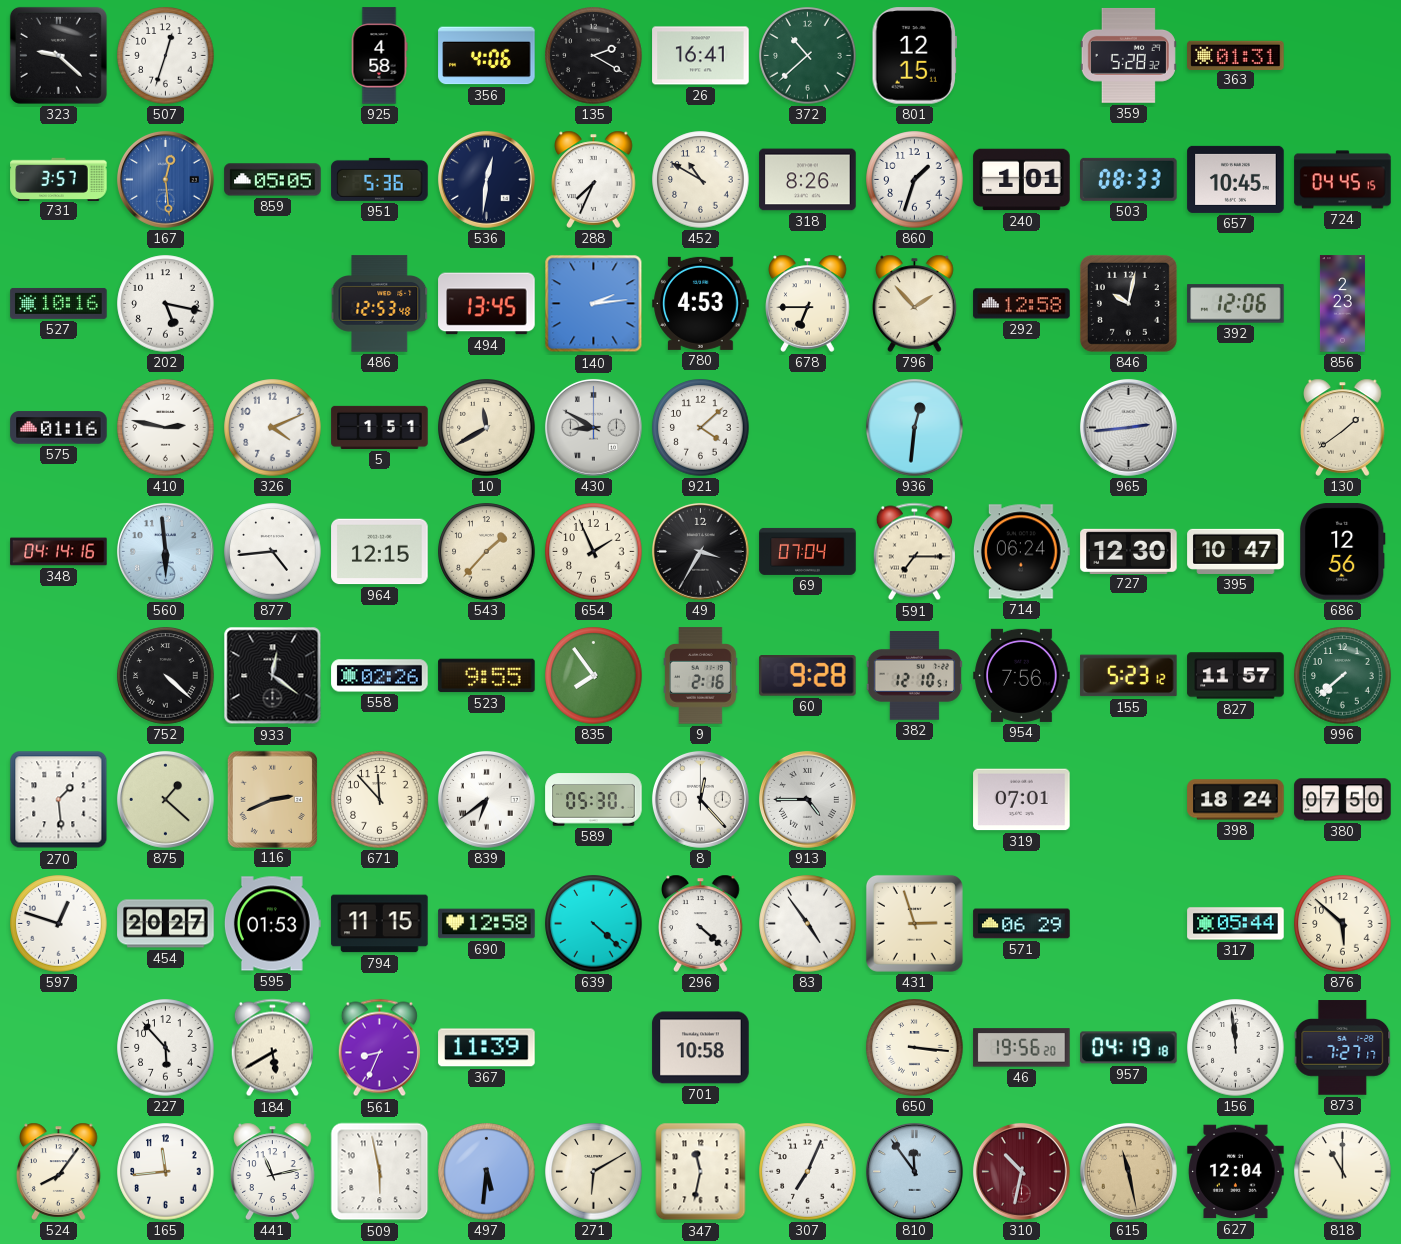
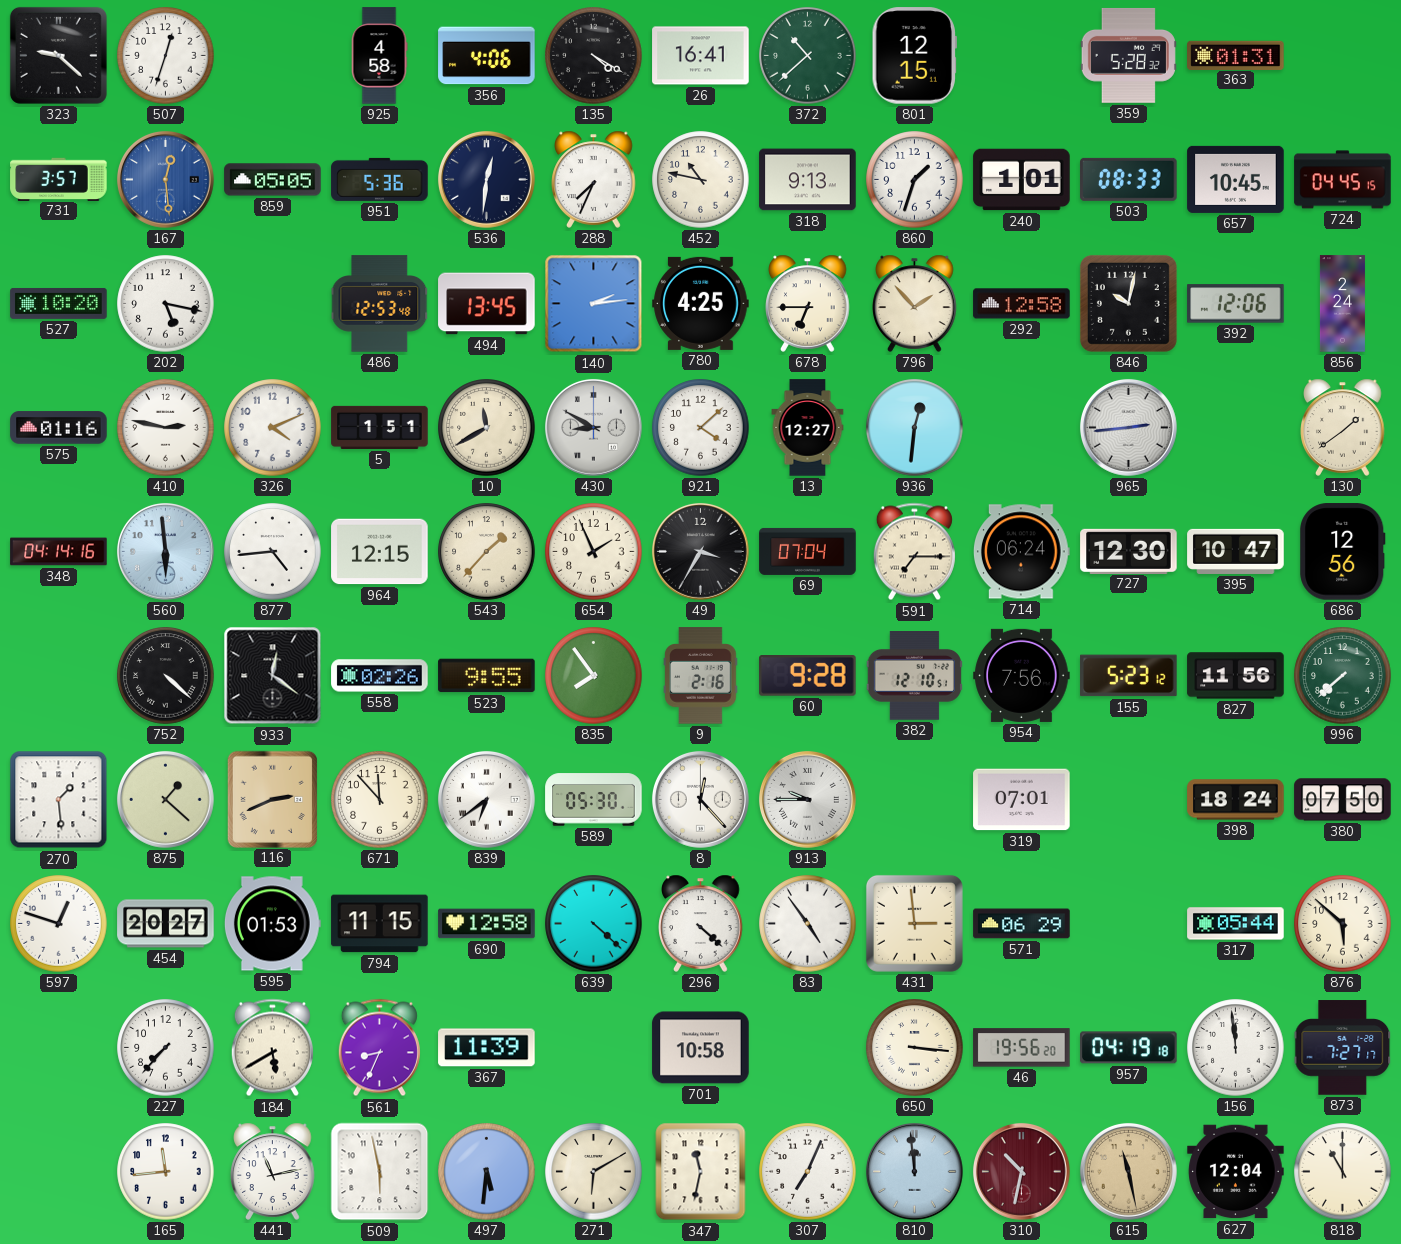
135: 2:20 -> 4:20 (594, 56)
452: 10:50 -> 10:47 (701, 180)
318: 8:26 -> 9:13 (808, 180)
527: 10:16 -> 10:20 (59, 303)
780: 4:53 -> 4:25 (701, 303)
856: 2:23 -> 2:24 (1342, 304)
13: none -> 12:27 (808, 428)
827: 11:57 -> 11:56 (1236, 676)
913: 4:45 -> 9:45 (807, 799)
431: 2:57 -> 2:59 (914, 923)
227: 5:53 -> 7:37 (166, 1048)
524: 8:06 -> none (59, 1171)
810: 11:54 -> 11:59 (914, 1171)
